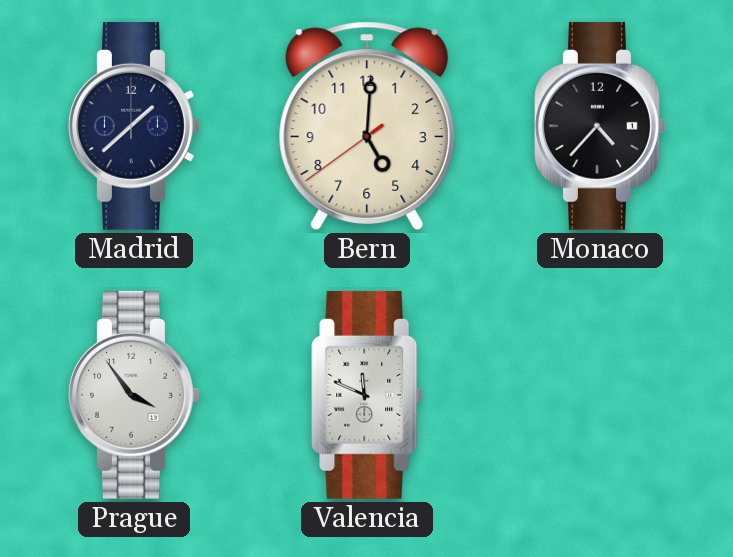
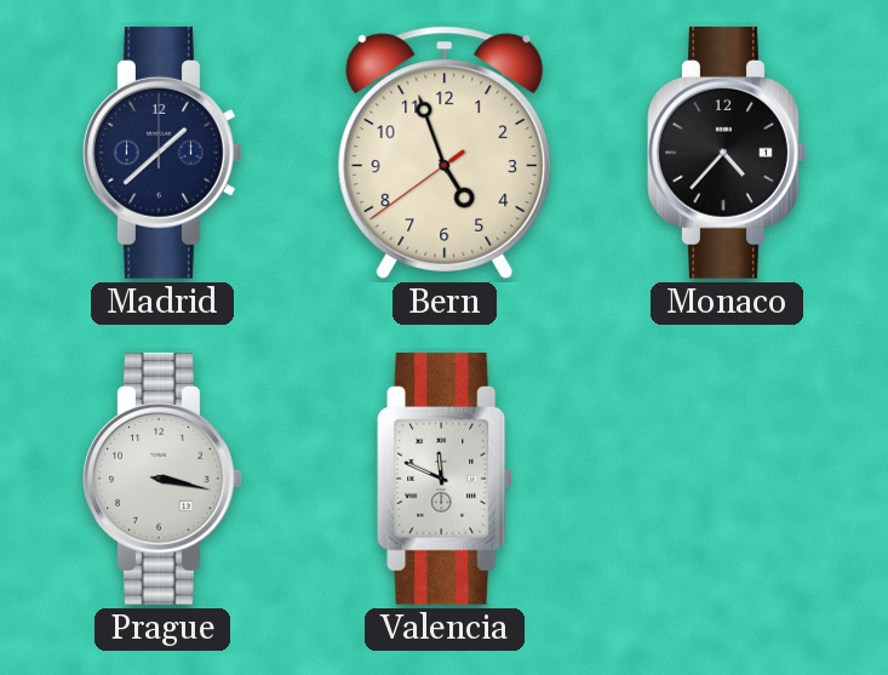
Bern: 5:00 -> 4:56 (445, 153)
Prague: 3:54 -> 3:17 (162, 479)
